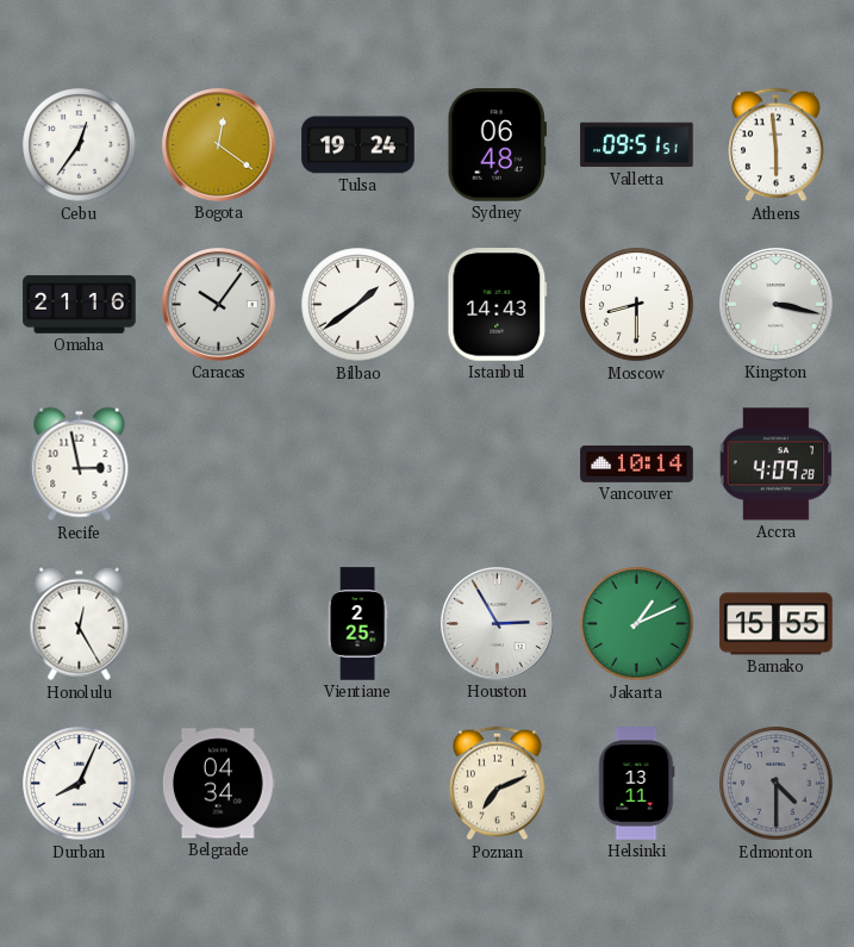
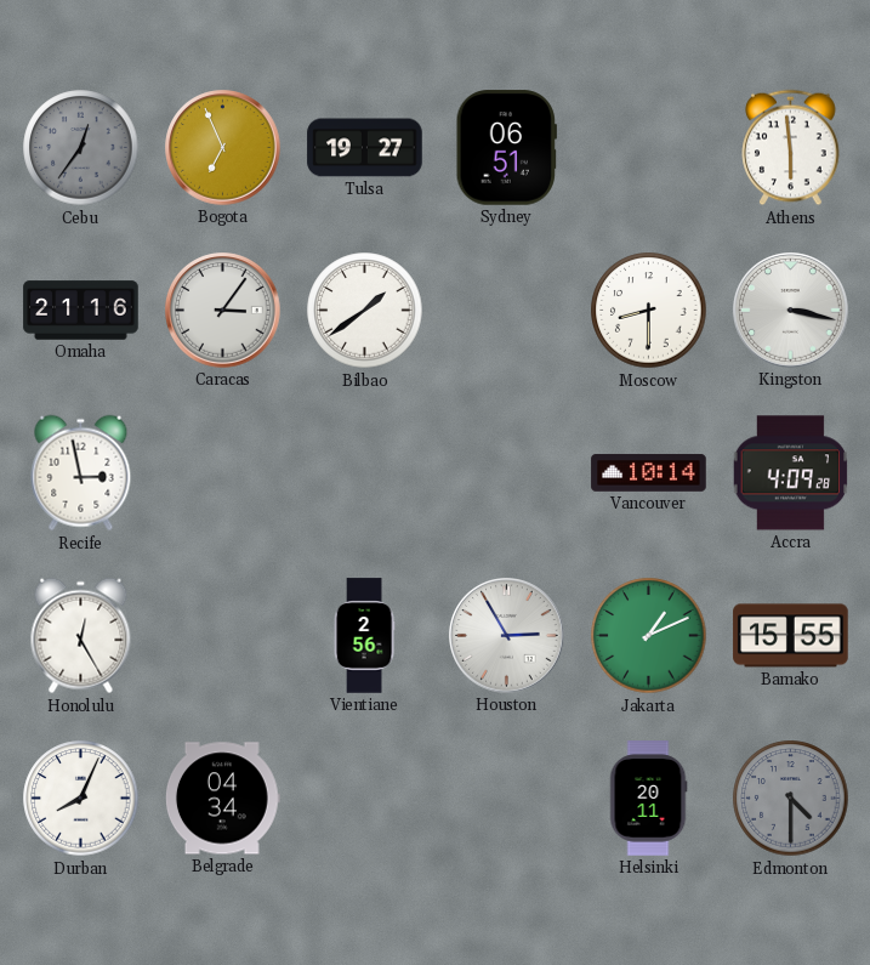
Cebu dial: white -> grey (81, 148)
Bogota: 12:21 -> 6:56 (223, 148)
Tulsa: 19:24 -> 19:27 (365, 148)
Sydney: 06:48 -> 06:51 (506, 148)
Valletta: 09:51 -> none (637, 145)
Caracas: 10:06 -> 3:06 (223, 311)
Istanbul: 14:43 -> none (498, 305)
Vientiane: 2:25 -> 2:56 (364, 636)
Poznan: 7:11 -> none (498, 784)
Helsinki: 13:11 -> 20:11 (648, 799)
